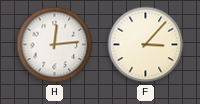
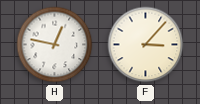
H: 12:14 -> 12:47 (55, 45)
